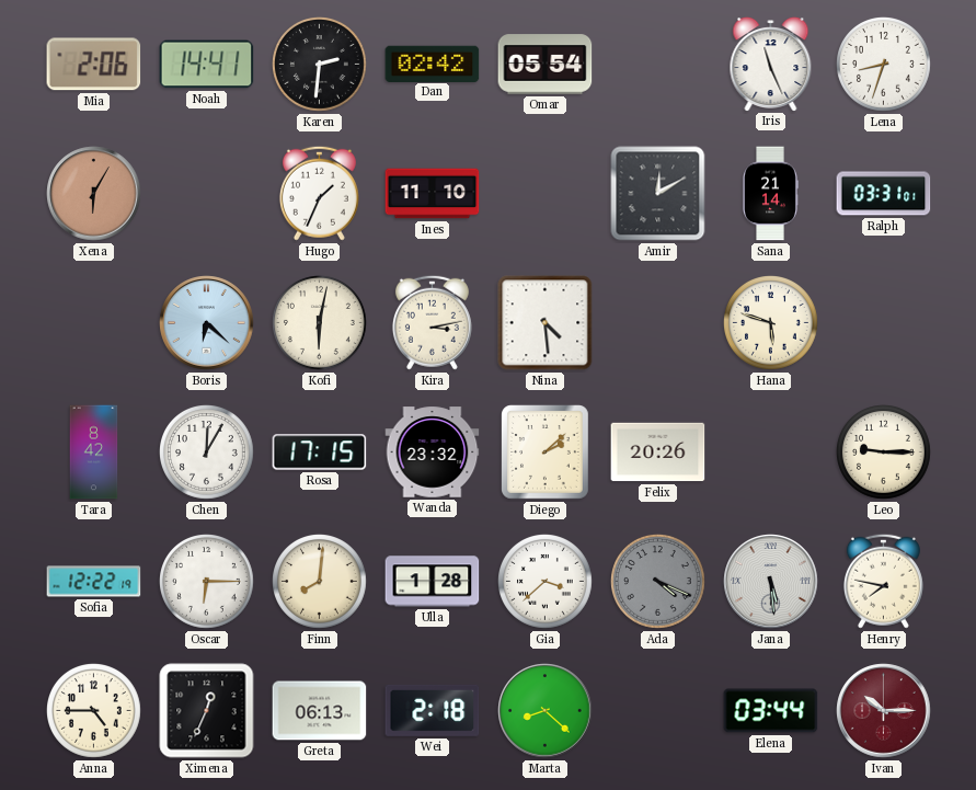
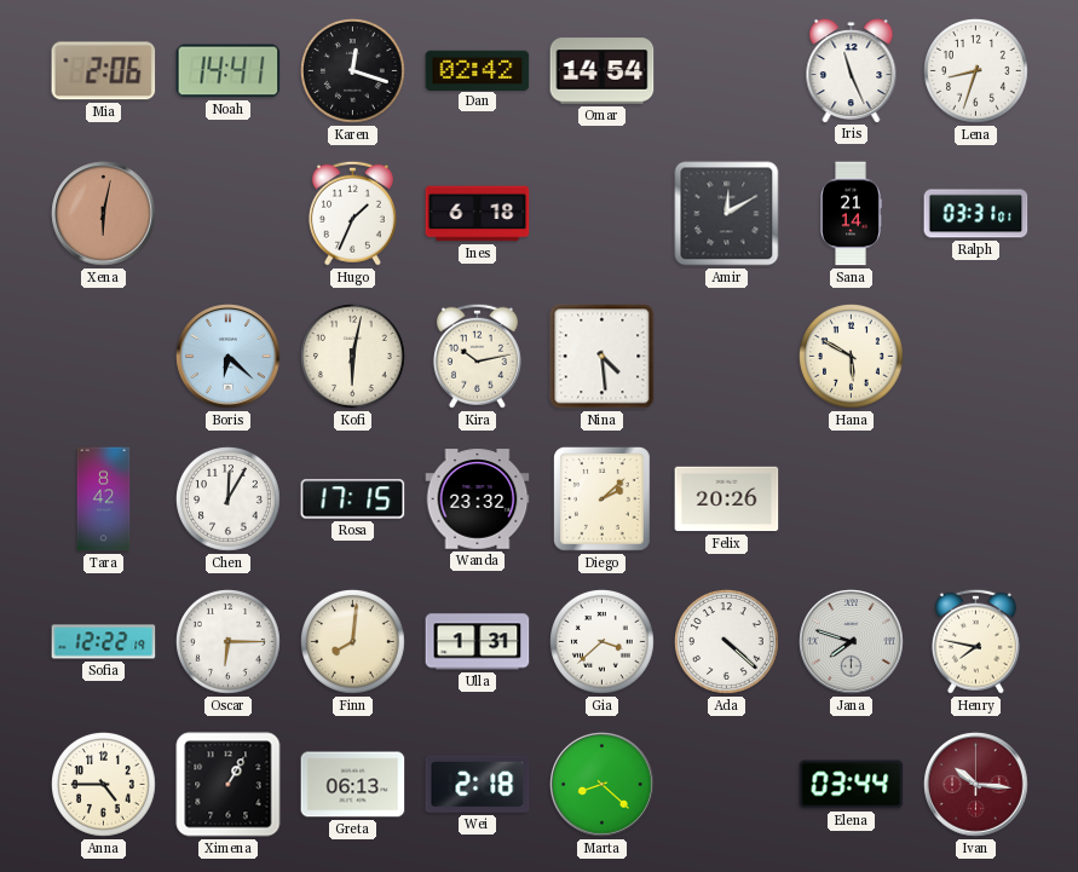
Karen: 2:31 -> 12:18 (353, 71)
Omar: 05:54 -> 14:54 (603, 71)
Xena: 6:05 -> 6:02 (104, 214)
Ines: 11:10 -> 6:18 (478, 214)
Kira: 3:13 -> 10:13 (477, 356)
Hana: 5:48 -> 5:50 (852, 357)
Leo: 9:15 -> none (884, 453)
Ulla: 1:28 -> 1:31 (478, 642)
Ada: 4:19 -> 4:22 (727, 642)
Ada dial: grey -> white (727, 642)
Jana: 5:29 -> 7:48 (852, 642)
Ximena: 12:34 -> 1:05 (229, 785)
Ivan: 10:15 -> 10:16 (976, 785)
